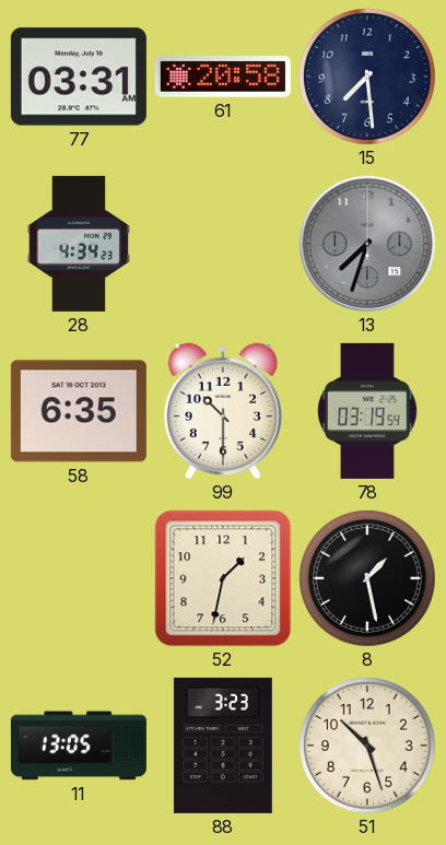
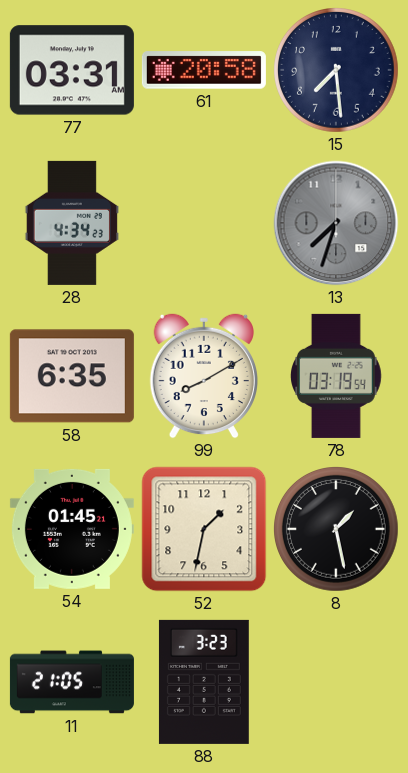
99: 10:30 -> 8:10 (204, 376)
54: none -> 01:45 (72, 529)
11: 13:05 -> 21:05 (72, 682)
51: 10:27 -> none (368, 747)
